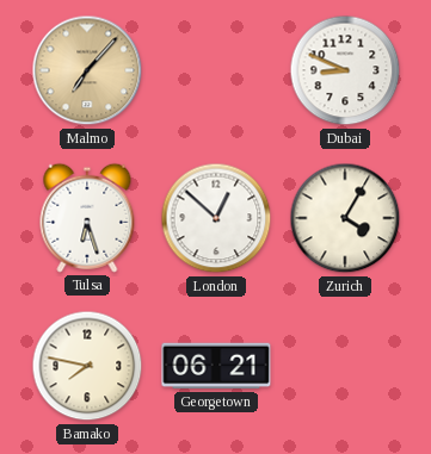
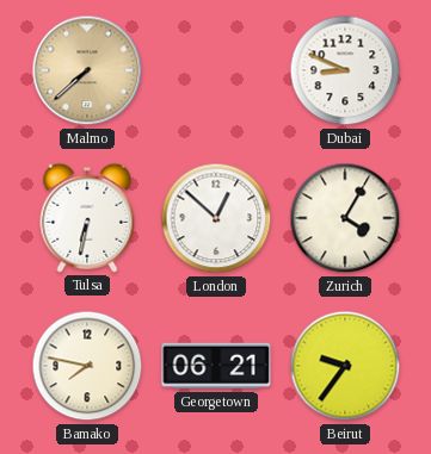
Malmo: 7:07 -> 7:38 (87, 70)
Tulsa: 6:27 -> 6:32 (87, 218)
Beirut: none -> 9:36 (345, 366)
